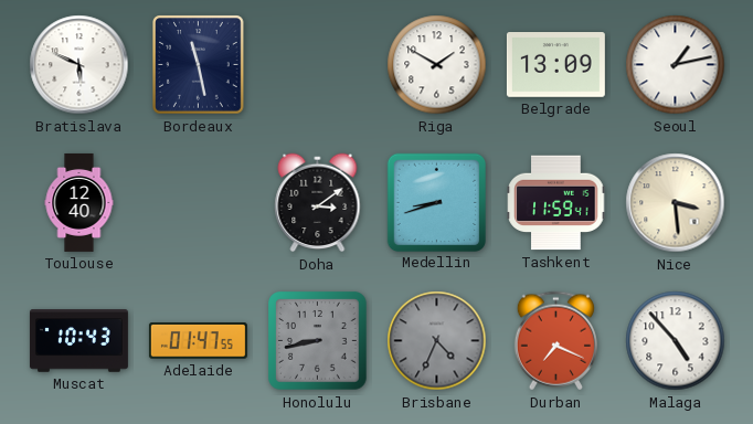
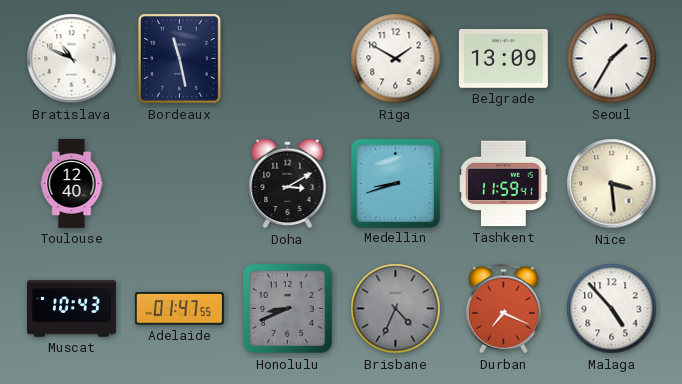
Bratislava: 5:49 -> 10:49 (72, 59)
Seoul: 1:13 -> 1:35 (612, 59)
Doha: 3:09 -> 3:10 (288, 184)
Honolulu: 8:43 -> 8:41 (288, 309)
